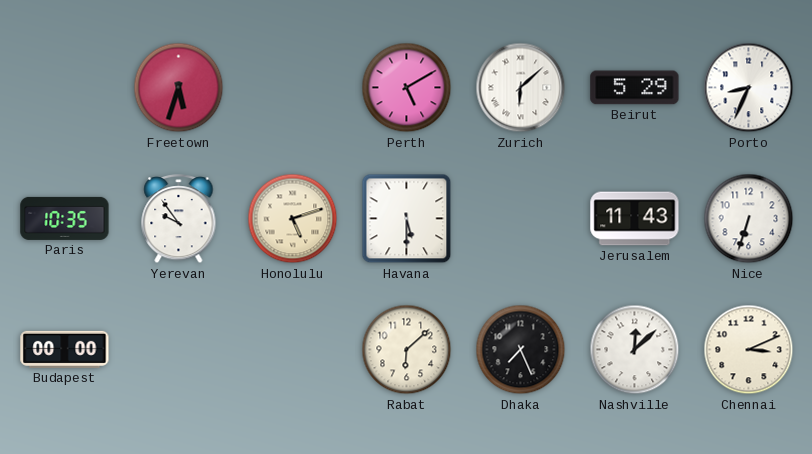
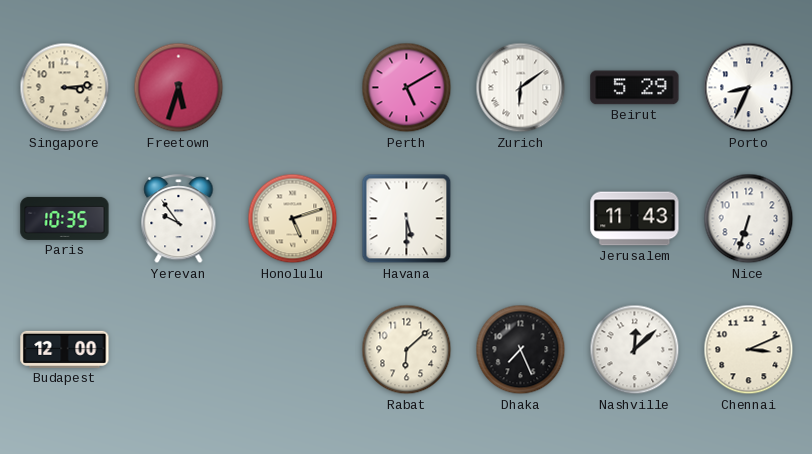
Singapore: none -> 3:14 (65, 88)
Zurich: 6:08 -> 6:09 (521, 88)
Budapest: 00:00 -> 12:00 (65, 349)
